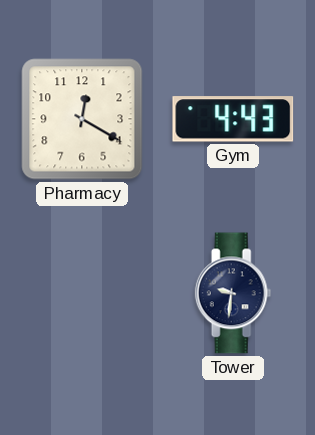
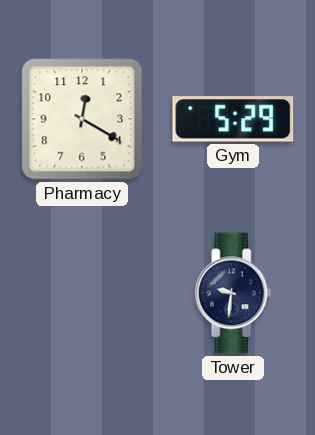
Gym: 4:43 -> 5:29 (233, 119)
